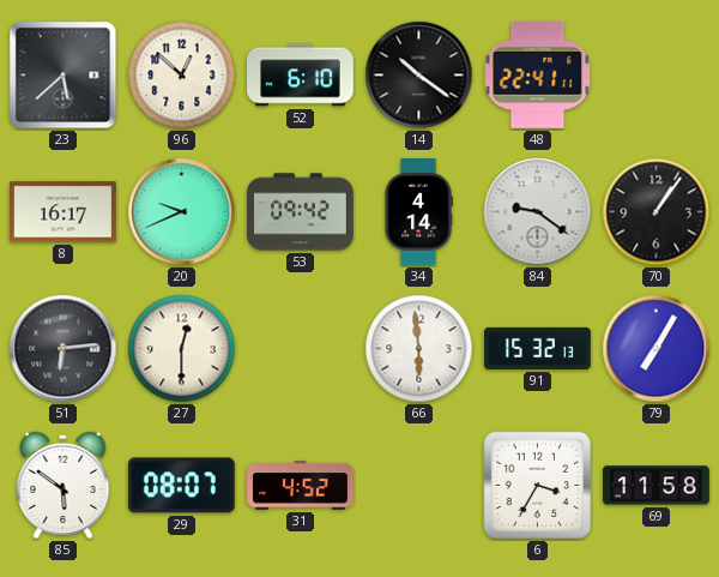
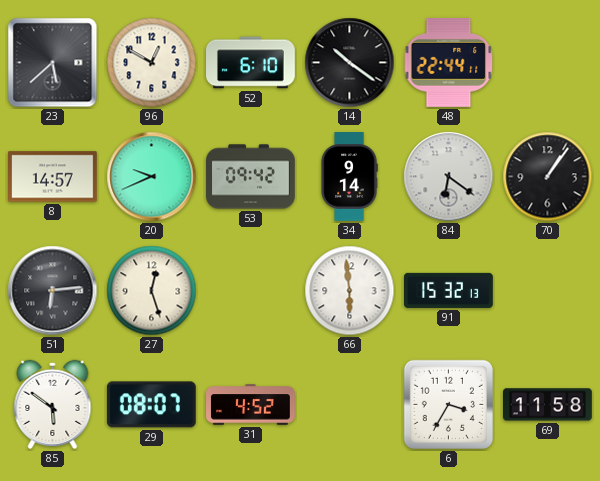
96: 12:52 -> 12:50 (152, 63)
48: 22:41 -> 22:44 (449, 62)
8: 16:17 -> 14:57 (53, 177)
34: 4:14 -> 9:14 (349, 177)
84: 9:21 -> 6:21 (449, 177)
27: 12:30 -> 12:27 (152, 291)
79: 7:05 -> none (657, 349)
